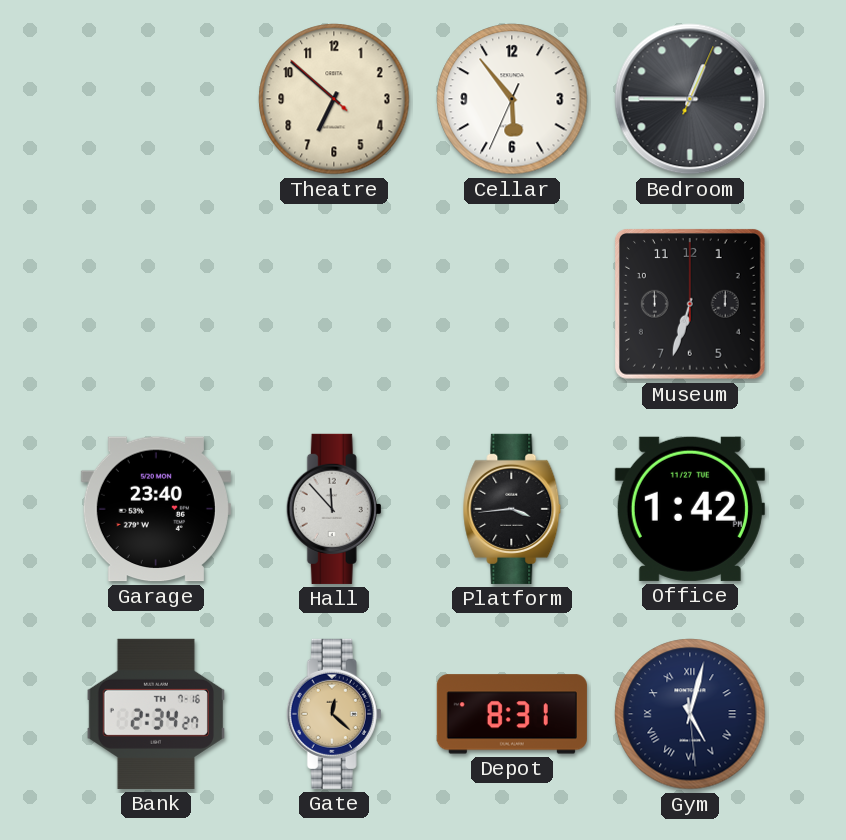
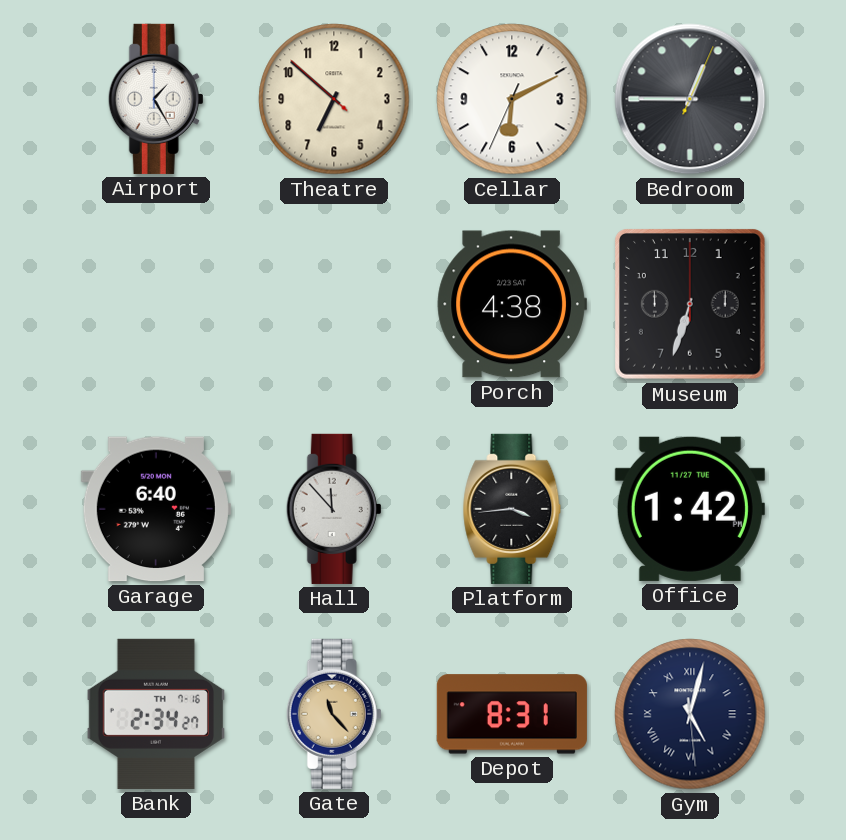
Airport: none -> 1:25 (156, 99)
Cellar: 5:53 -> 6:10 (512, 99)
Porch: none -> 4:38 (512, 304)
Garage: 23:40 -> 6:40 (156, 509)
Gate: 12:22 -> 11:23 (334, 714)
